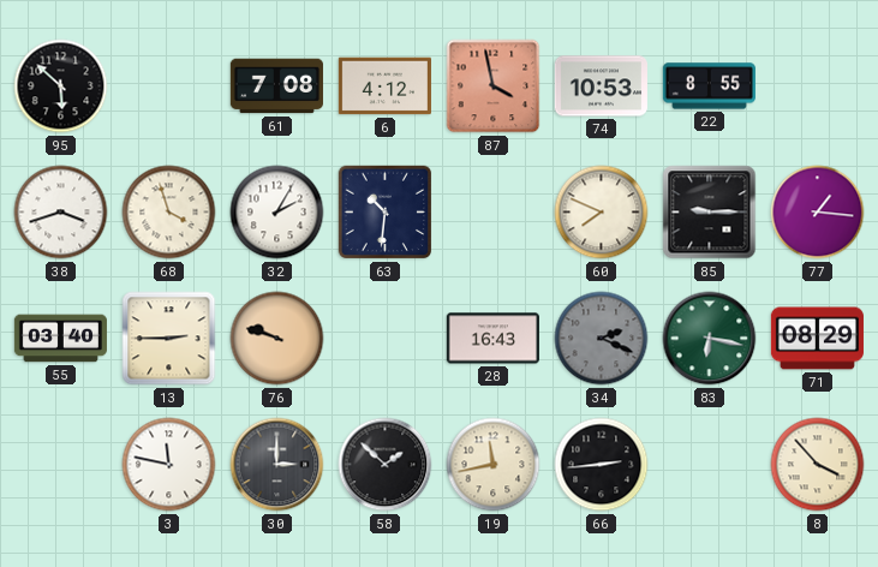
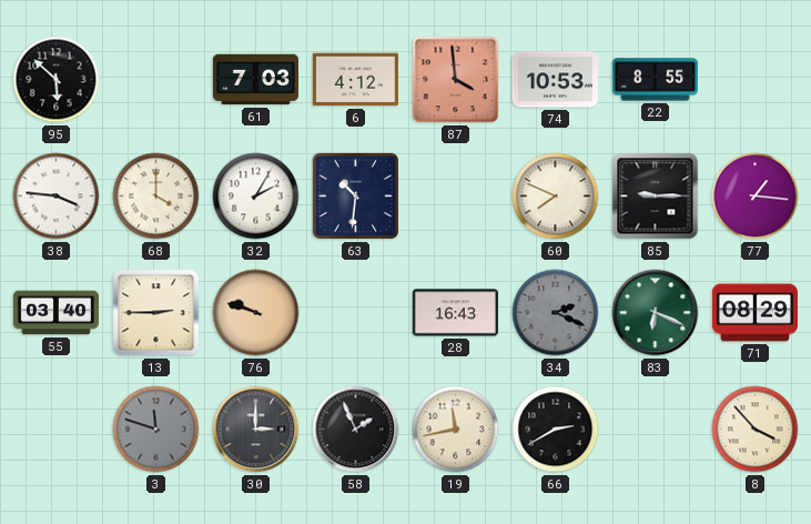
61: 7:08 -> 7:03 (255, 80)
87: 3:58 -> 3:59 (456, 80)
38: 3:42 -> 3:46 (57, 196)
68: 3:57 -> 4:00 (156, 196)
83: 6:17 -> 6:19 (656, 313)
3: 11:47 -> 11:48 (156, 430)
3 dial: white -> grey (156, 430)
58: 1:52 -> 1:56 (356, 430)
66: 2:44 -> 2:40 (556, 430)
